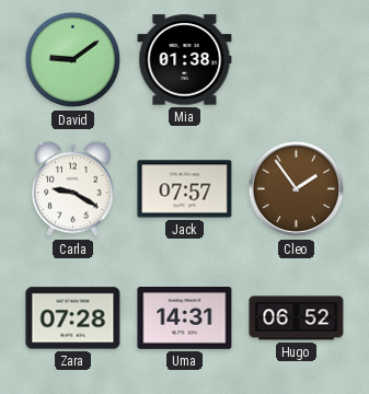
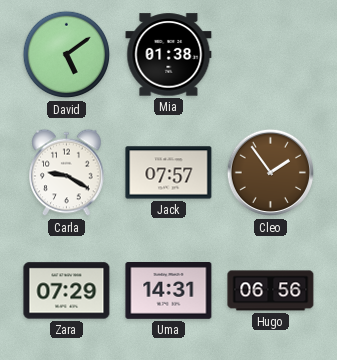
David: 9:09 -> 5:09 (67, 55)
Zara: 07:28 -> 07:29 (67, 291)
Hugo: 06:52 -> 06:56 (271, 291)
